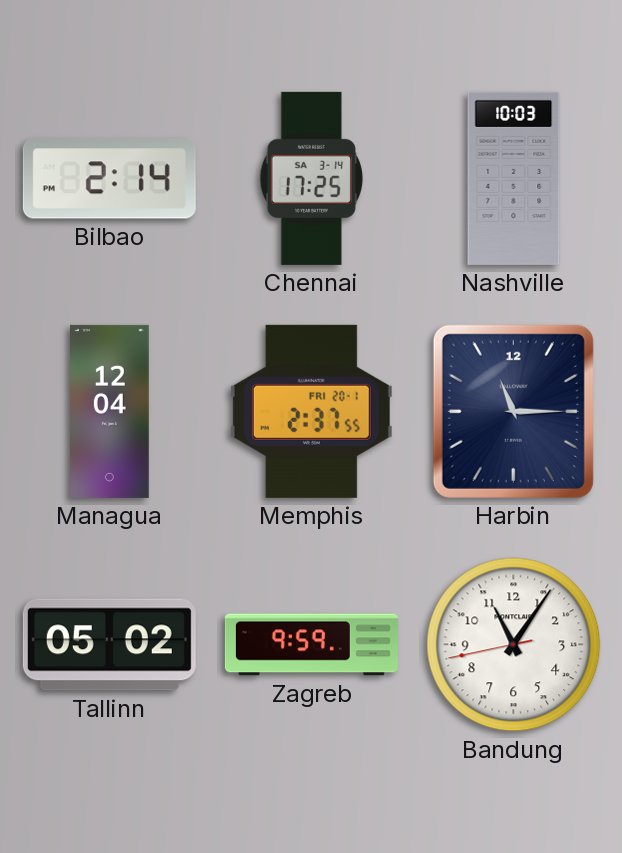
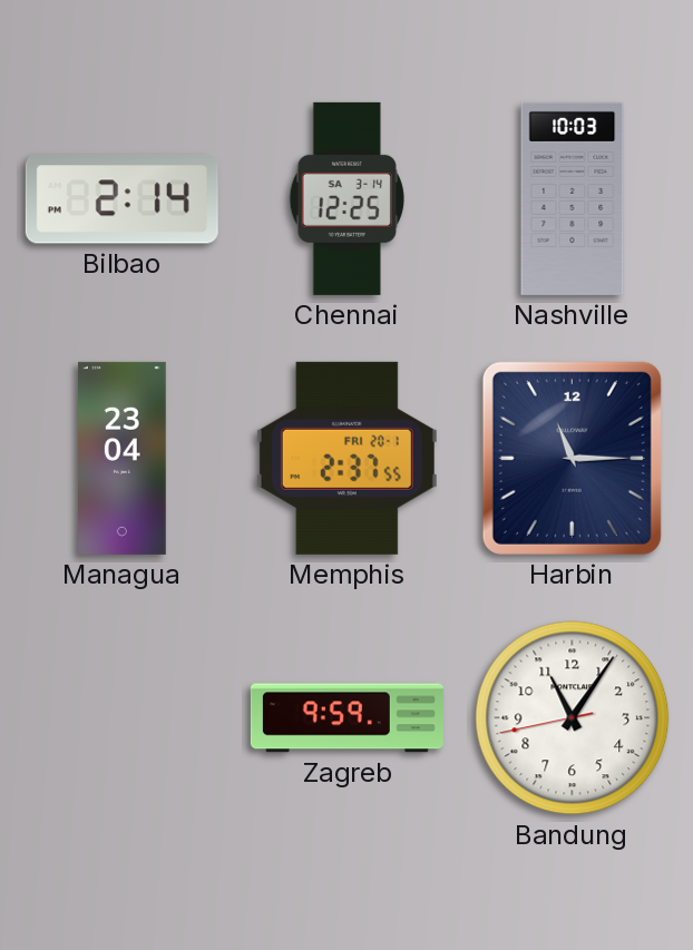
Chennai: 17:25 -> 12:25 (346, 198)
Managua: 12:04 -> 23:04 (123, 458)
Tallinn: 05:02 -> none (109, 645)
